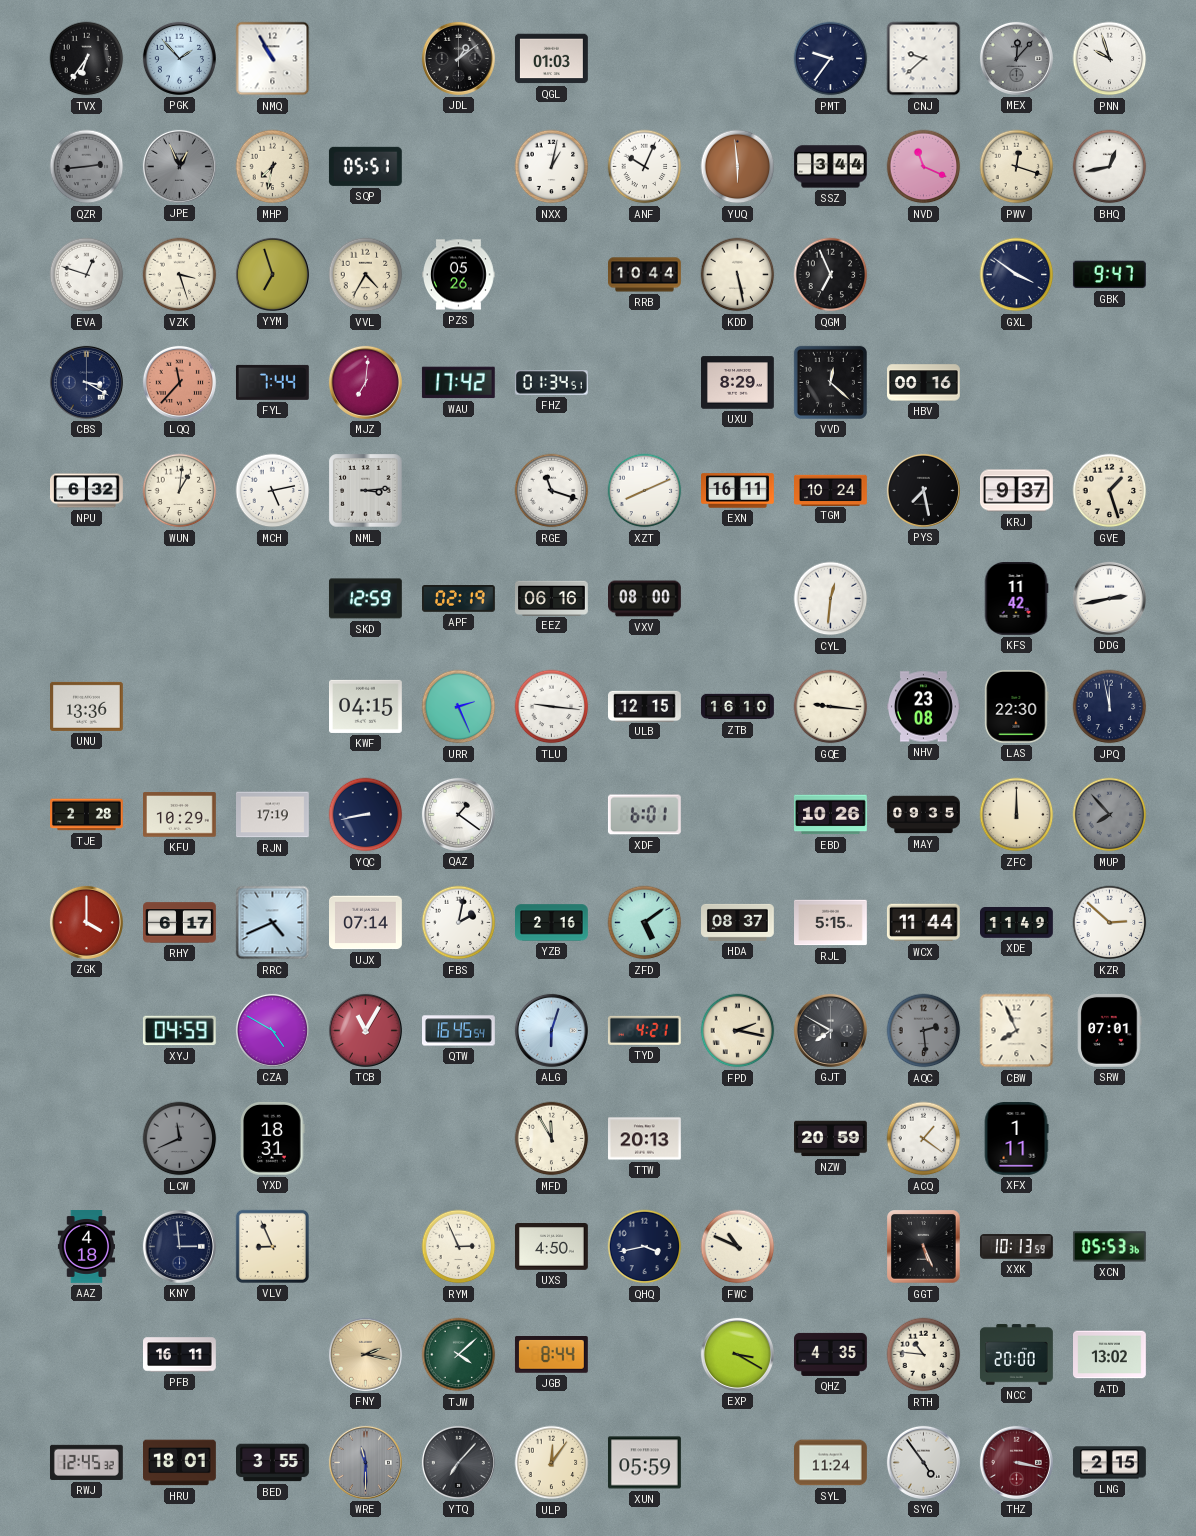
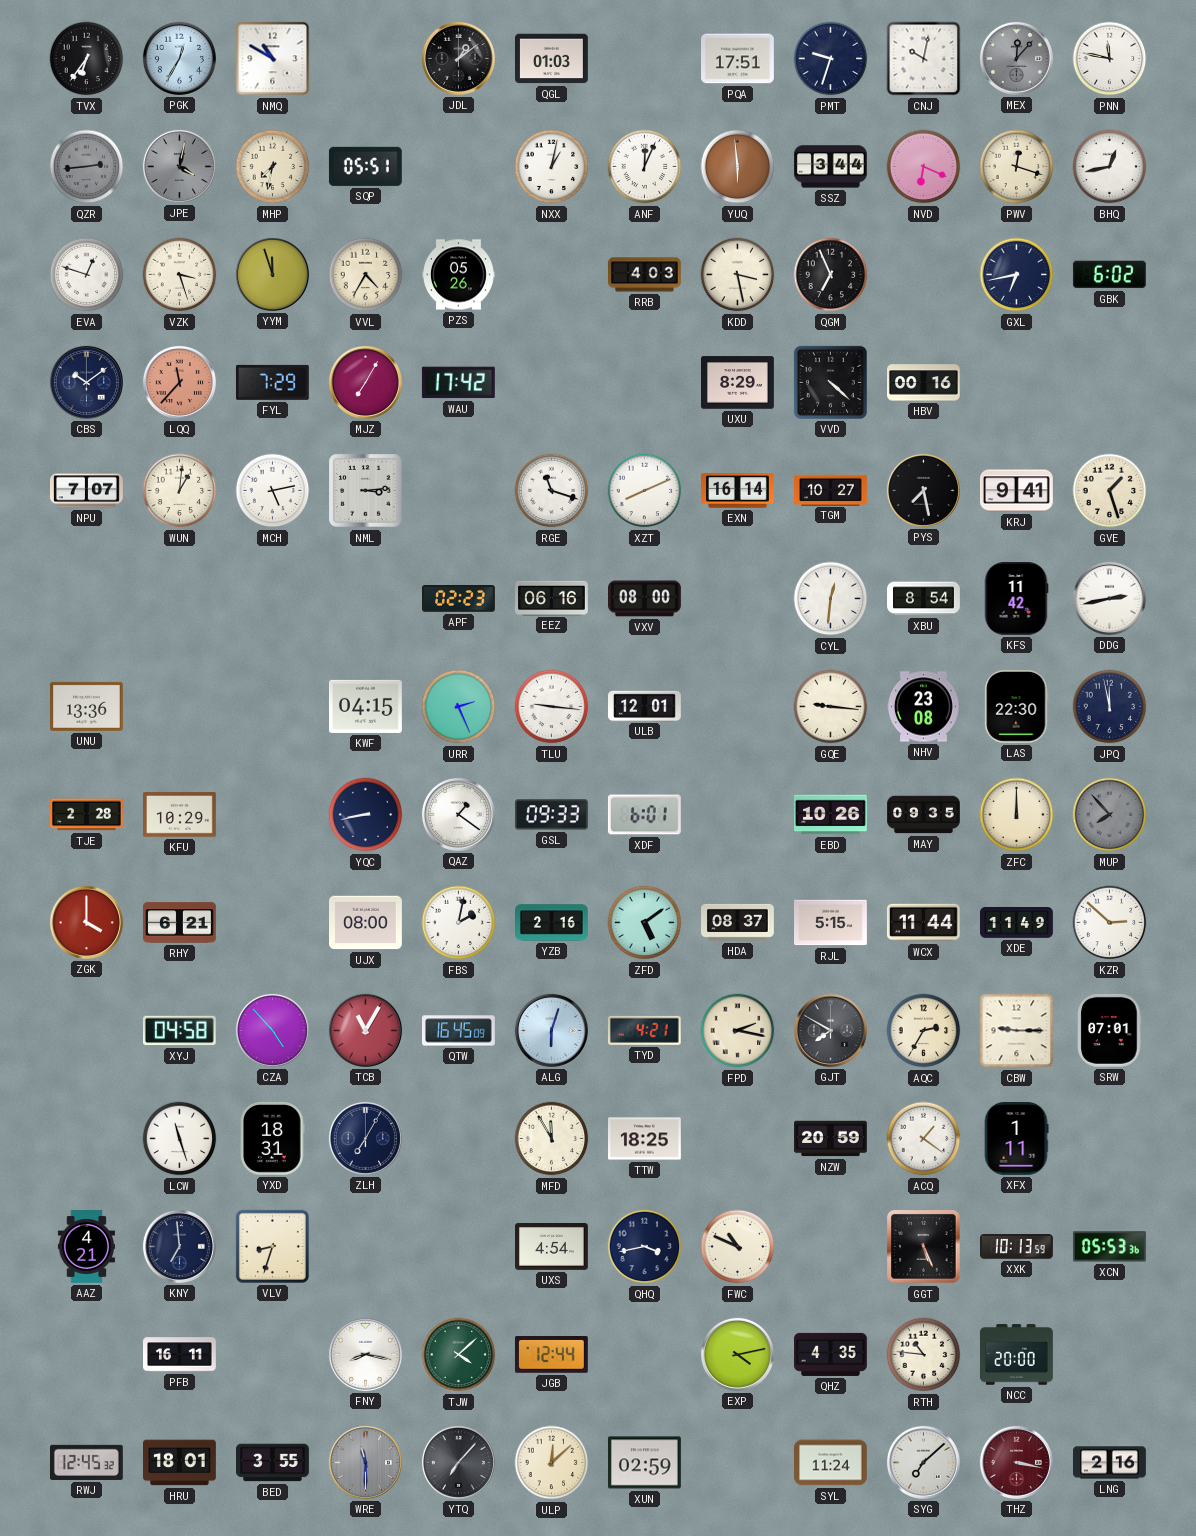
PGK: 1:53 -> 12:35 (179, 58)
NMQ: 10:55 -> 10:50 (273, 59)
PQA: none -> 17:51 (738, 59)
PMT: 9:36 -> 9:33 (831, 59)
CNJ: 9:38 -> 10:02 (924, 59)
PNN: 9:57 -> 11:47 (1110, 59)
JPE: 12:56 -> 4:02 (179, 166)
ANF: 10:04 -> 12:04 (645, 167)
NVD: 11:19 -> 6:19 (924, 167)
YYM: 6:57 -> 11:57 (272, 274)
RRB: 10:44 -> 4:03 (645, 275)
KDD: 5:28 -> 3:28 (738, 275)
GXL: 3:51 -> 6:43 (1017, 275)
GBK: 9:47 -> 6:02 (1109, 275)
CBS: 3:20 -> 10:09 (86, 382)
FYL: 7:44 -> 7:29 (272, 382)
MJZ: 7:01 -> 7:05 (365, 382)
FHZ: 01:34 -> none (551, 383)
VVD: 12:22 -> 4:22 (830, 382)
NPU: 6:32 -> 7:07 (87, 491)
EXN: 16:11 -> 16:14 (738, 491)
TGM: 10:24 -> 10:27 (831, 490)
KRJ: 9:37 -> 9:41 (1017, 491)
SKD: 12:59 -> none (365, 599)
APF: 02:19 -> 02:23 (459, 599)
XBU: none -> 8:54 (924, 599)
ULB: 12:15 -> 12:01 (645, 706)
ZTB: 16:10 -> none (738, 707)
RJN: 17:19 -> none (273, 815)
GSL: none -> 09:33 (551, 815)
RHY: 6:17 -> 6:21 (180, 923)
RRC: 4:41 -> none (273, 923)
UJX: 07:14 -> 08:00 (366, 923)
XYJ: 04:59 -> 04:58 (179, 1031)
CZA: 4:50 -> 4:53 (272, 1030)
QTW: 16:45:54 -> 16:45:09 (459, 1031)
AQC: 2:29 -> 2:35 (924, 1031)
AQC dial: grey -> cream (924, 1031)
CBW: 7:56 -> 9:15 (1017, 1031)
LCW: 11:41 -> 11:27 (180, 1139)
LCW dial: grey -> white (180, 1139)
ZLH: none -> 7:05 (365, 1138)
TTW: 20:13 -> 18:25 (645, 1139)
AAZ: 4:18 -> 4:21 (86, 1247)
KNY: 2:59 -> 6:59 (179, 1246)
VLV: 8:56 -> 8:33 (272, 1246)
RYM: 2:56 -> none (459, 1247)
UXS: 4:50 -> 4:54 (552, 1247)
FNY: 2:17 -> 8:17 (365, 1354)
FNY dial: champagne -> white (365, 1354)
JGB: 8:44 -> 12:44 (551, 1355)
EXP: 3:20 -> 4:13 (737, 1354)
ATD: 13:02 -> none (1110, 1355)
ULP: 12:06 -> 12:08 (552, 1463)
XUN: 05:59 -> 02:59 (645, 1463)
SYG: 4:54 -> 7:08 (923, 1462)
LNG: 2:15 -> 2:16 (1110, 1463)
